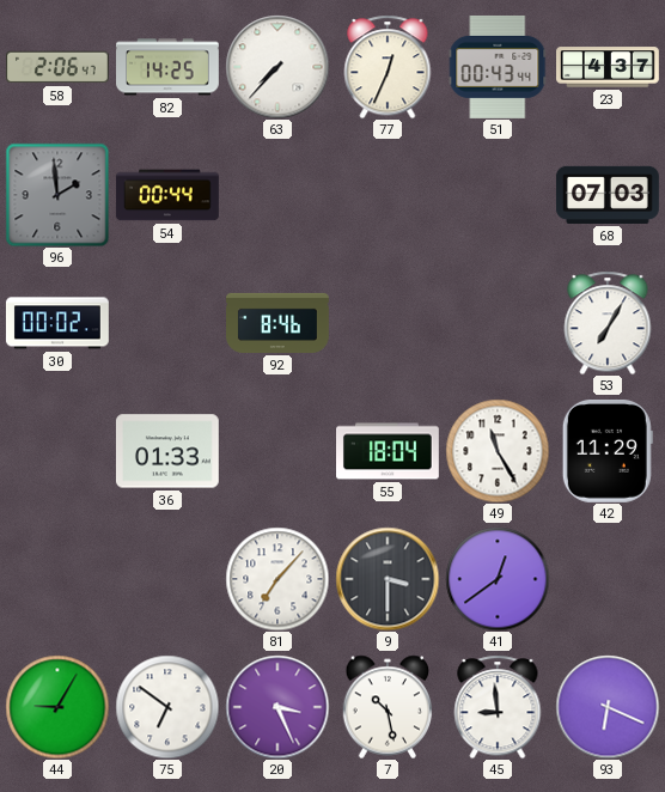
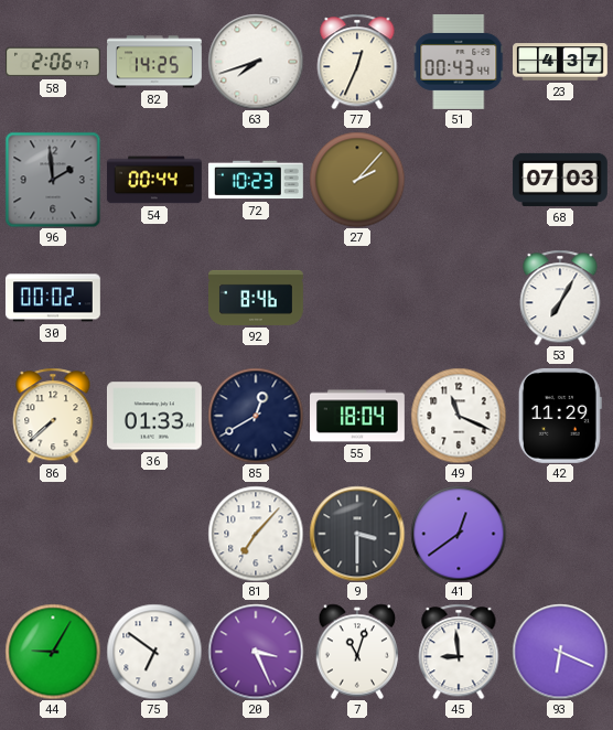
63: 7:37 -> 7:42 (256, 62)
72: none -> 10:23 (256, 180)
27: none -> 2:07 (357, 180)
86: none -> 7:38 (53, 416)
85: none -> 12:40 (256, 416)
49: 11:25 -> 11:19 (459, 416)
7: 10:28 -> 11:03 (357, 652)
